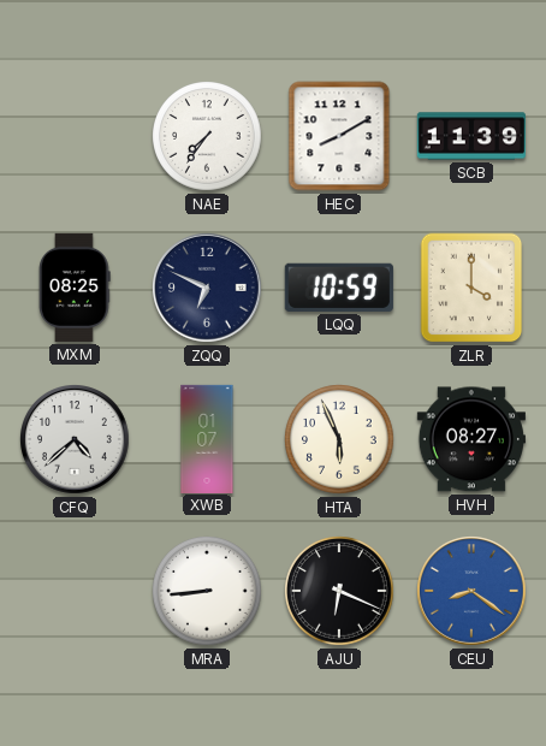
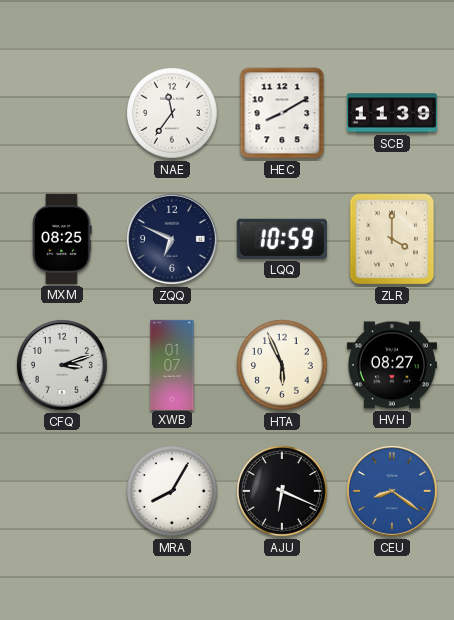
NAE: 7:36 -> 11:36 (172, 113)
CFQ: 4:38 -> 3:12 (63, 366)
MRA: 8:44 -> 8:05 (172, 491)
